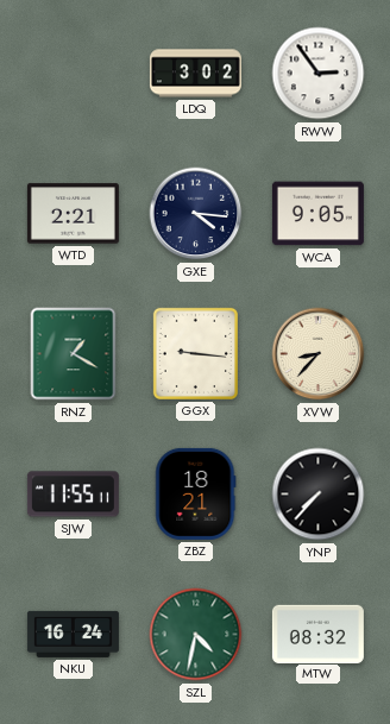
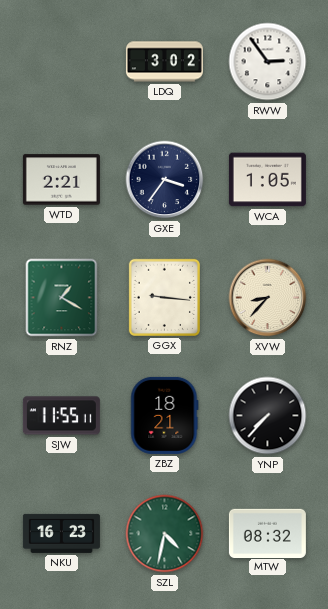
GXE: 4:16 -> 3:36 (165, 180)
WCA: 9:05 -> 1:05 (267, 180)
NKU: 16:24 -> 16:23 (61, 533)
